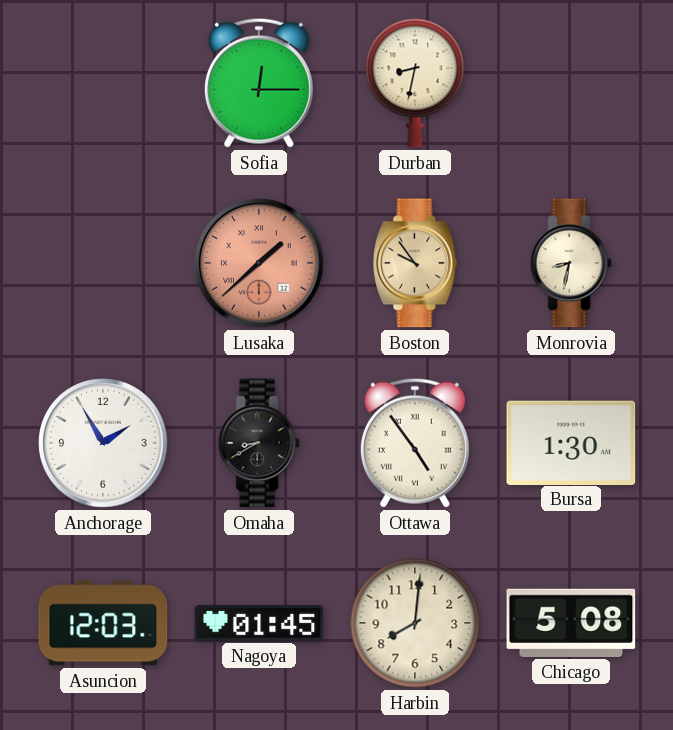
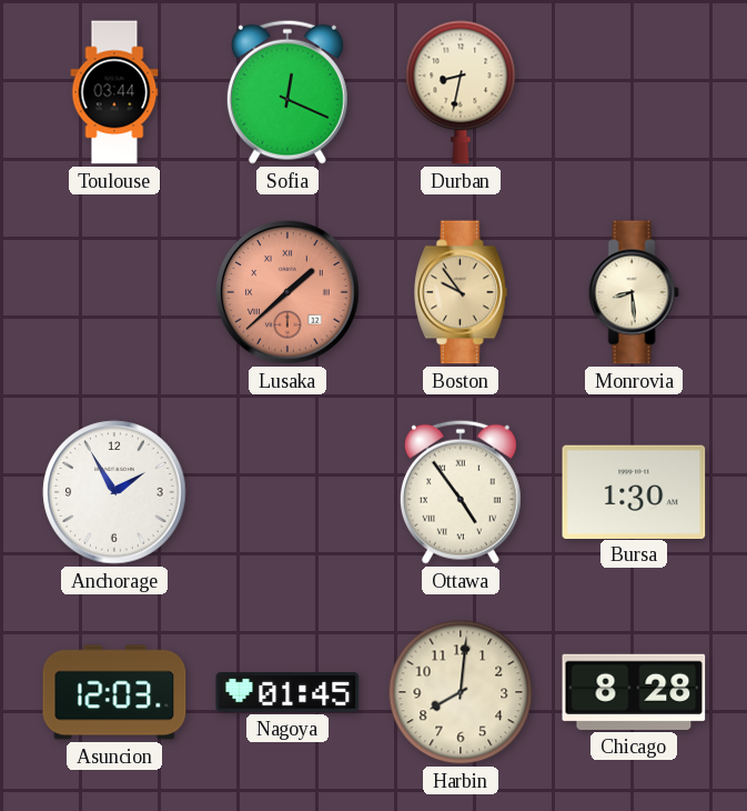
Toulouse: none -> 03:44 (114, 92)
Sofia: 12:15 -> 12:19 (287, 92)
Monrovia: 8:32 -> 8:29 (634, 292)
Omaha: 8:40 -> none (259, 443)
Chicago: 5:08 -> 8:28 (634, 692)
